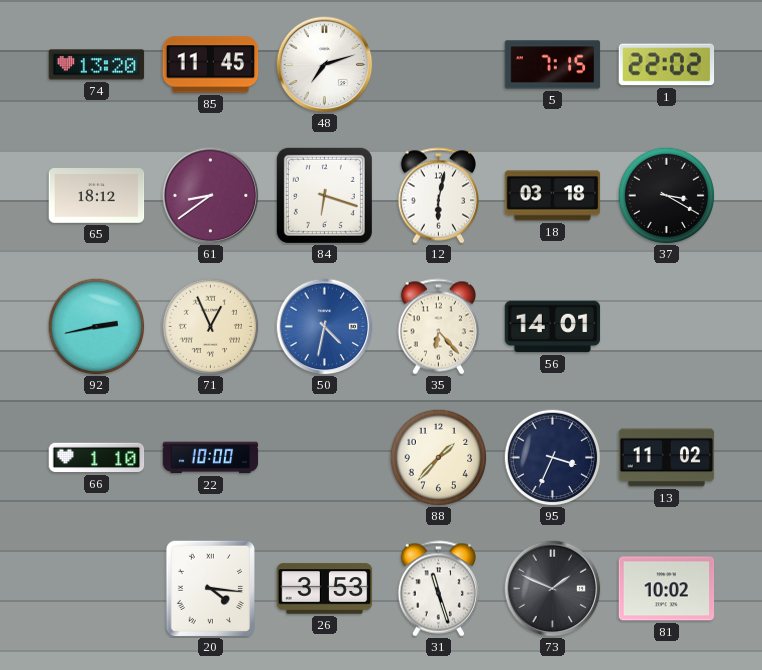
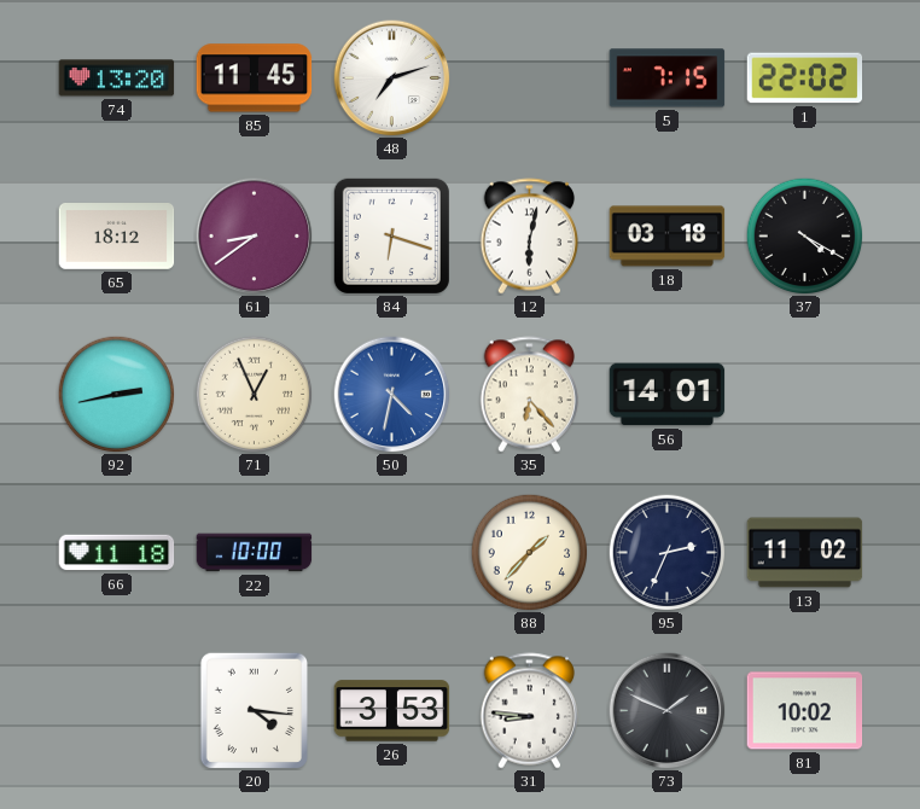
37: 3:20 -> 4:20 (804, 235)
66: 1:10 -> 11:18 (117, 553)
95: 3:34 -> 2:34 (666, 552)
31: 11:27 -> 8:46 (530, 711)
